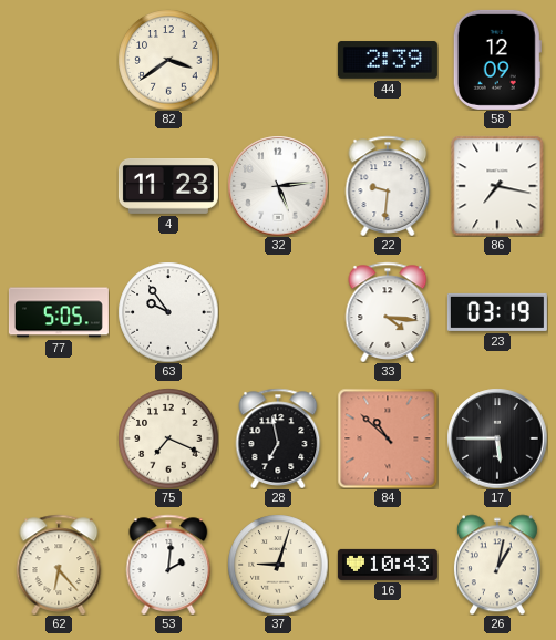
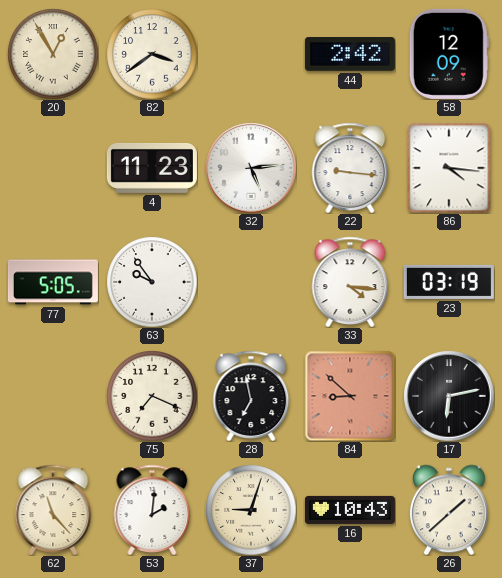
20: none -> 12:55 (53, 54)
44: 2:39 -> 2:42 (350, 54)
22: 9:31 -> 9:16 (350, 168)
86: 7:17 -> 4:16 (449, 168)
84: 10:52 -> 8:52 (350, 396)
17: 5:45 -> 6:13 (449, 396)
62: 6:23 -> 11:23 (53, 510)
26: 1:02 -> 1:38 (449, 510)
